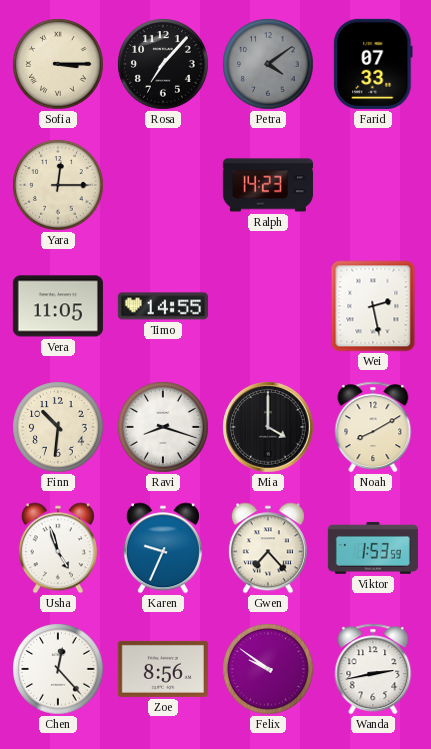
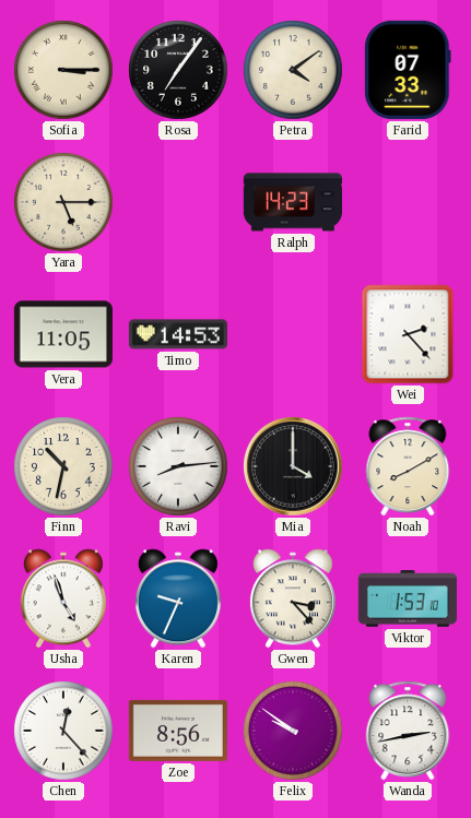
Rosa: 7:07 -> 7:06 (178, 70)
Petra dial: grey -> cream (293, 70)
Yara: 12:15 -> 5:15 (63, 202)
Timo: 14:55 -> 14:53 (178, 334)
Wei: 2:28 -> 2:23 (408, 334)
Finn: 10:31 -> 10:32 (63, 466)
Ravi: 8:18 -> 8:14 (178, 466)
Gwen: 7:23 -> 3:23 (293, 598)
Viktor: 1:53:59 -> 1:53:10 (408, 600)
